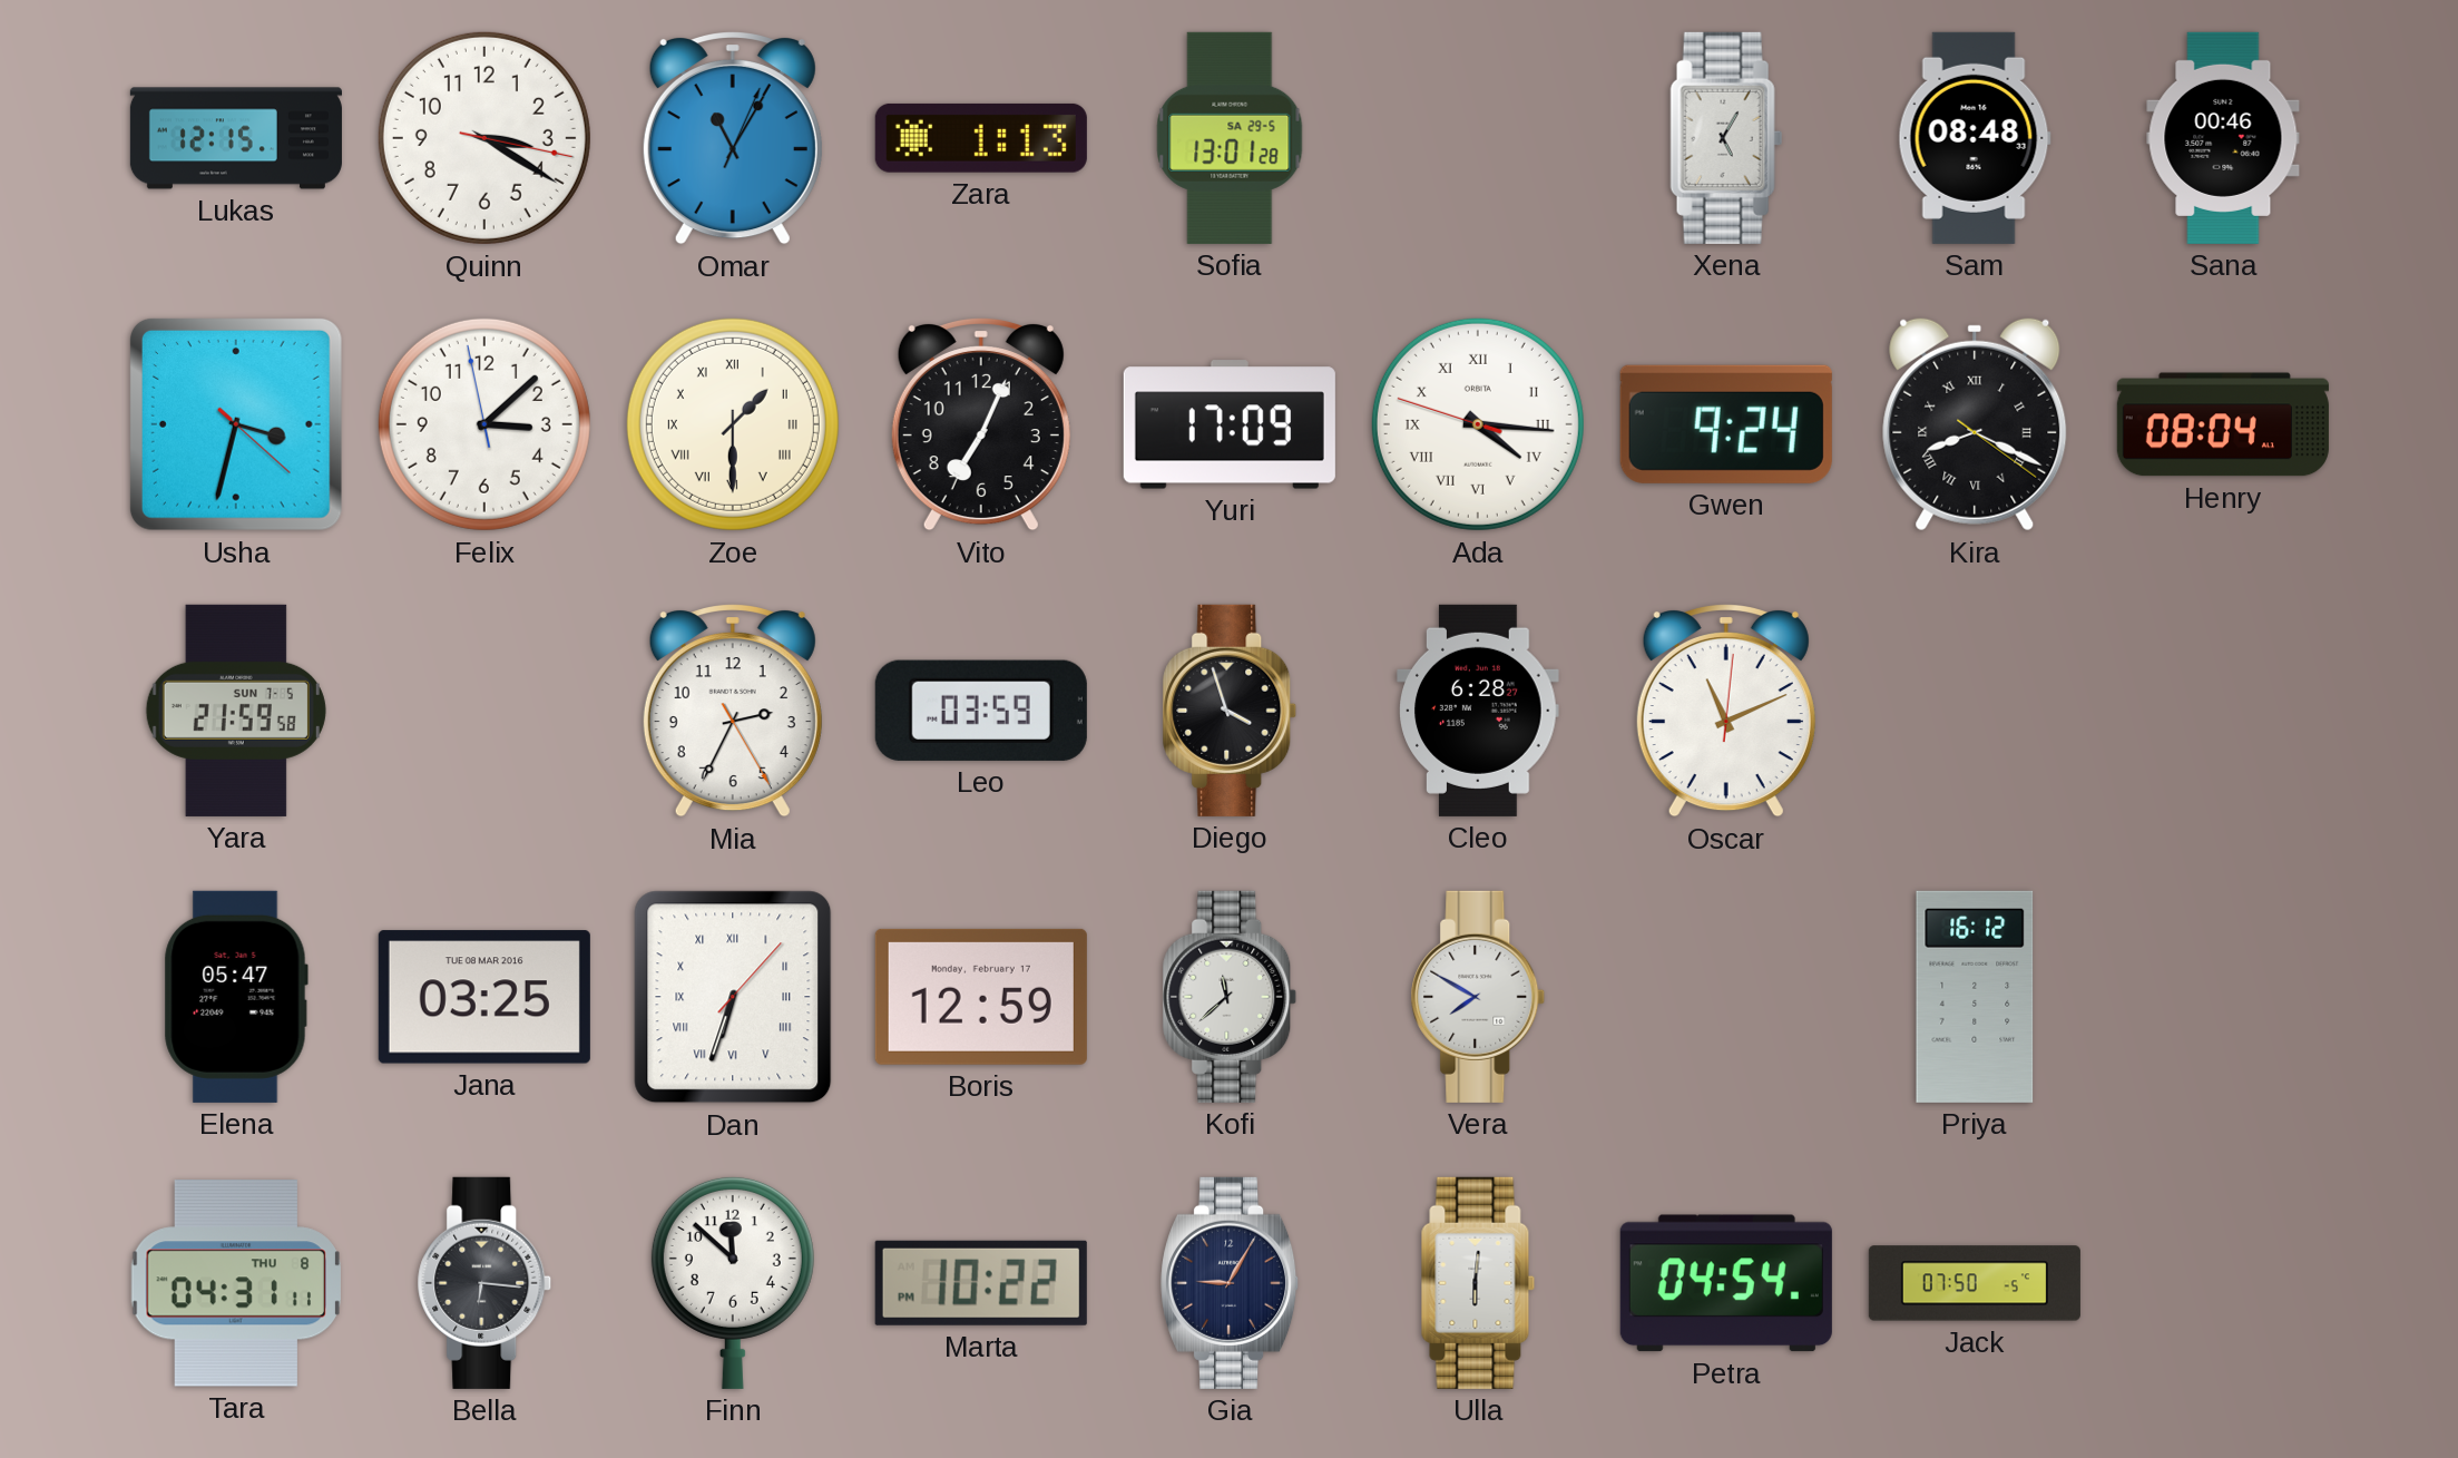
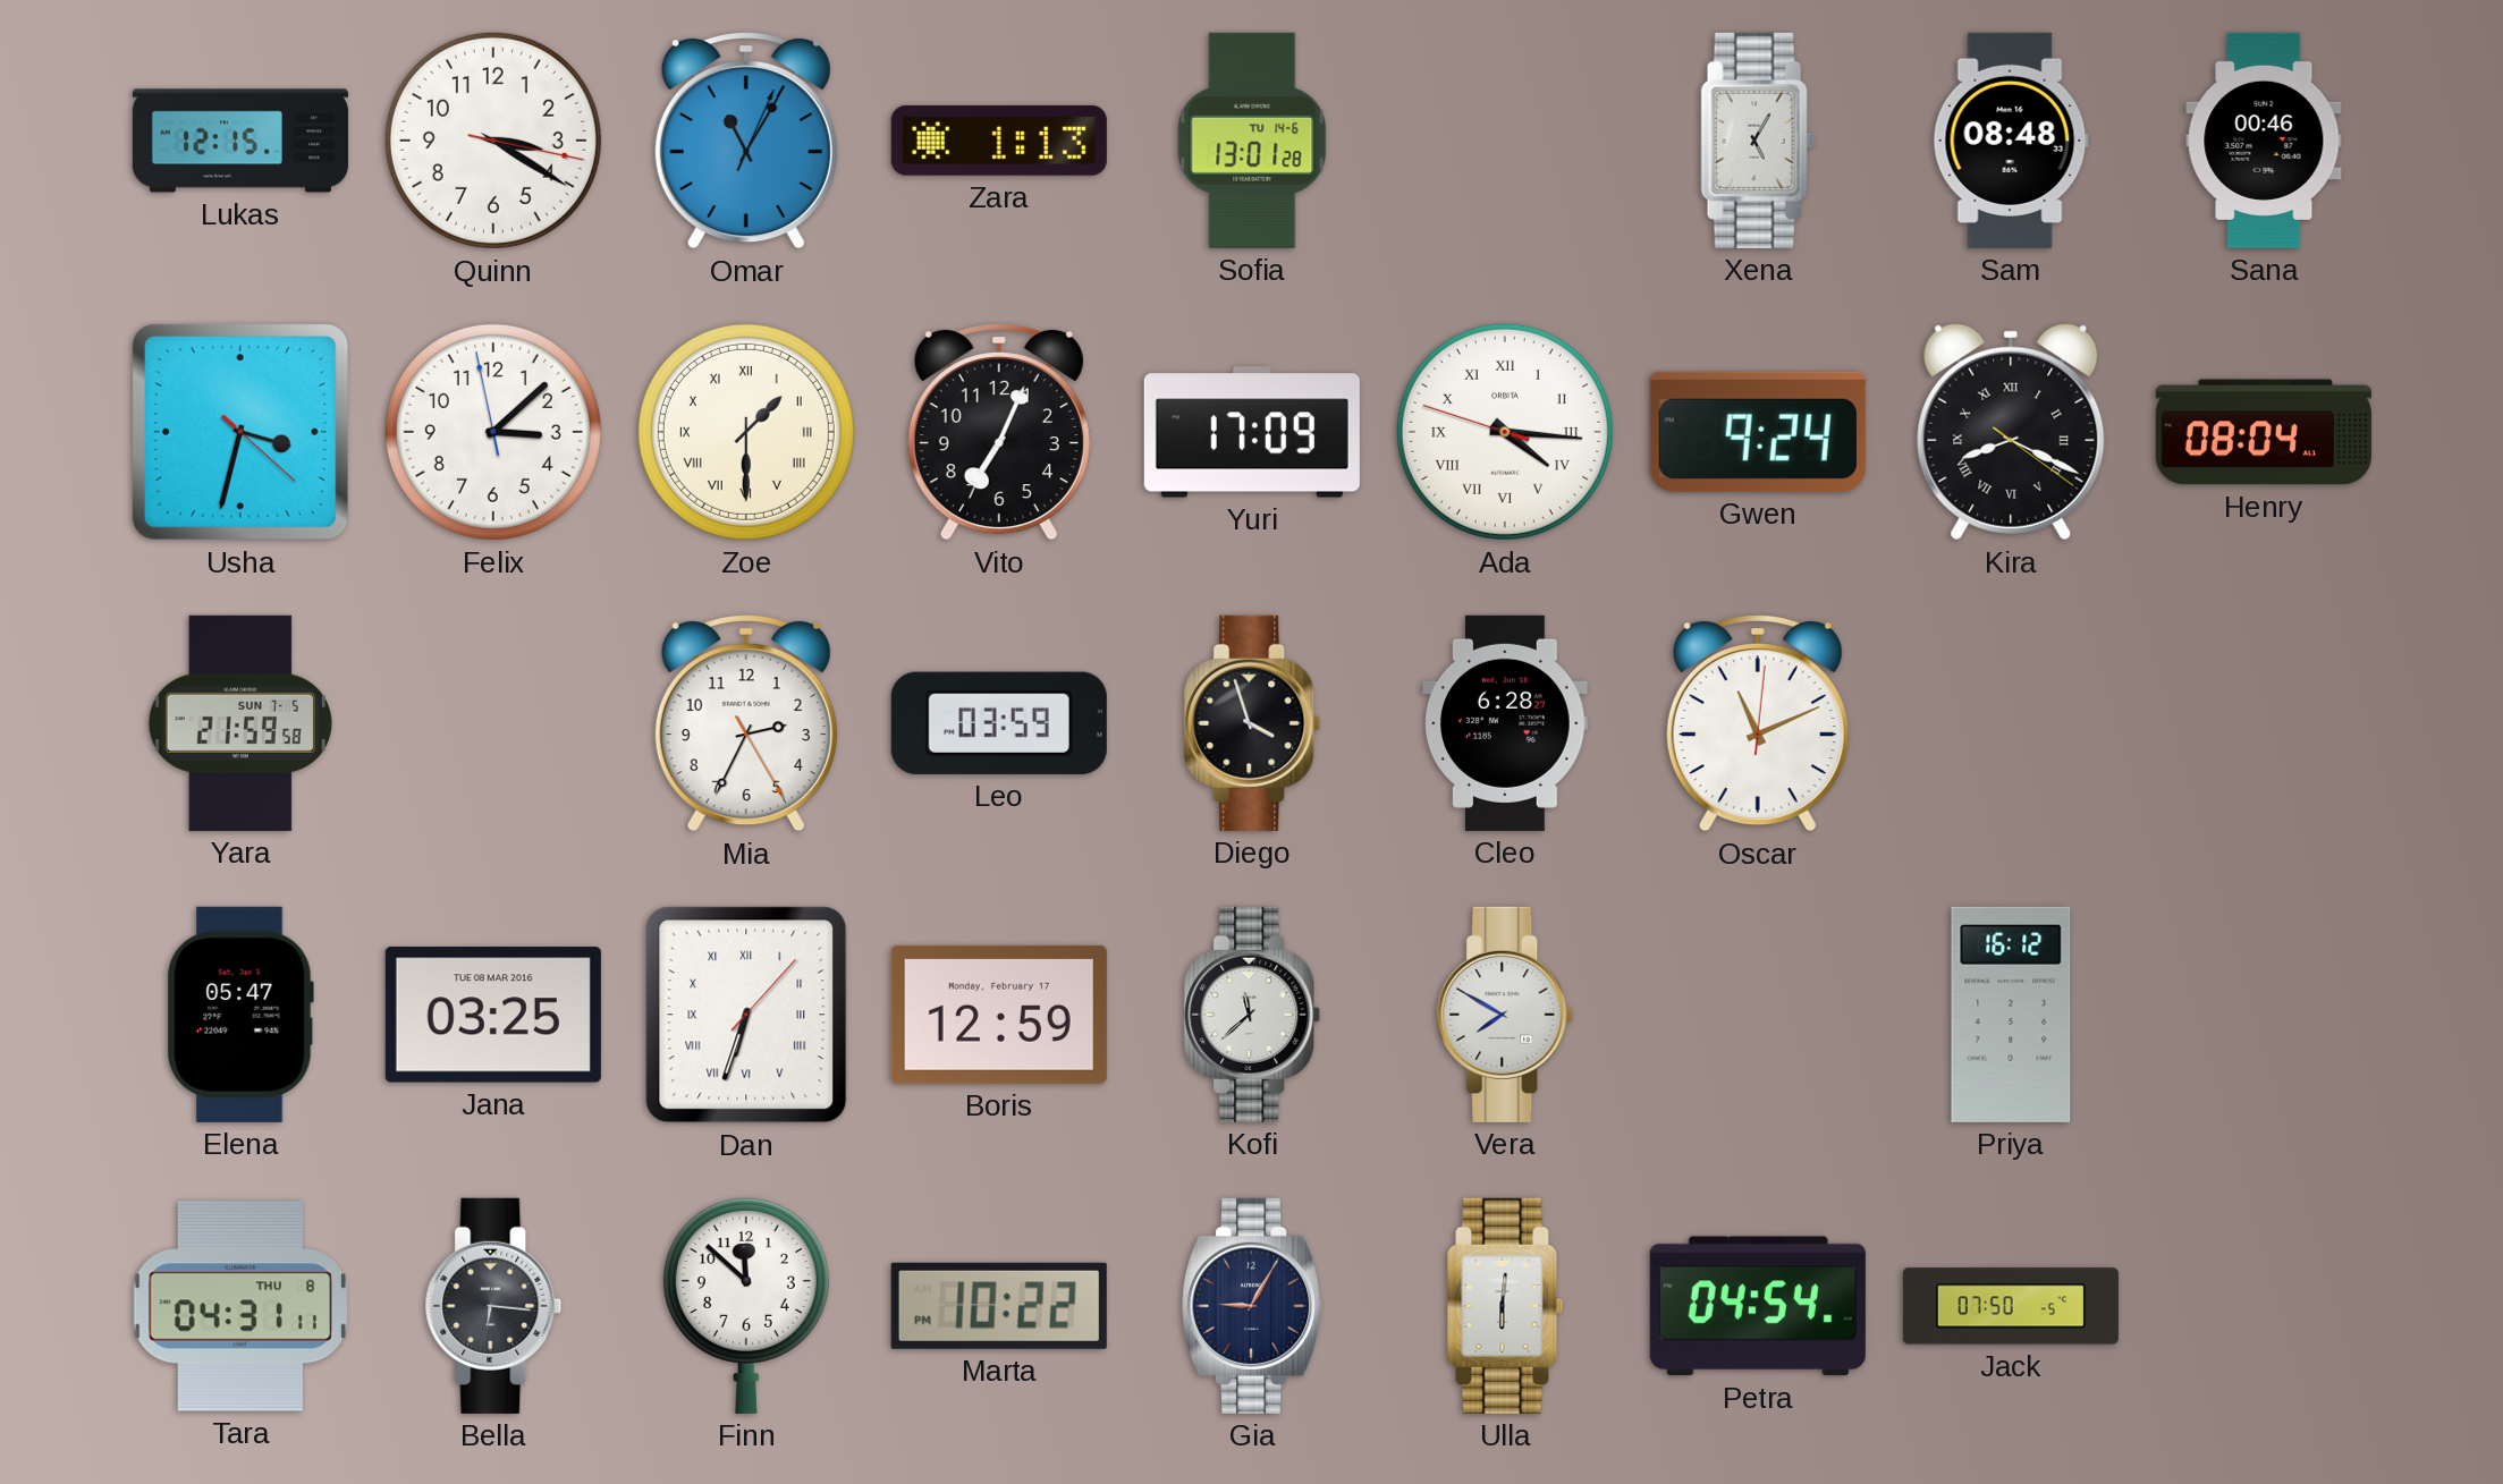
Sofia date: SA 29-5 -> TU 14-6 (1252, 141)
